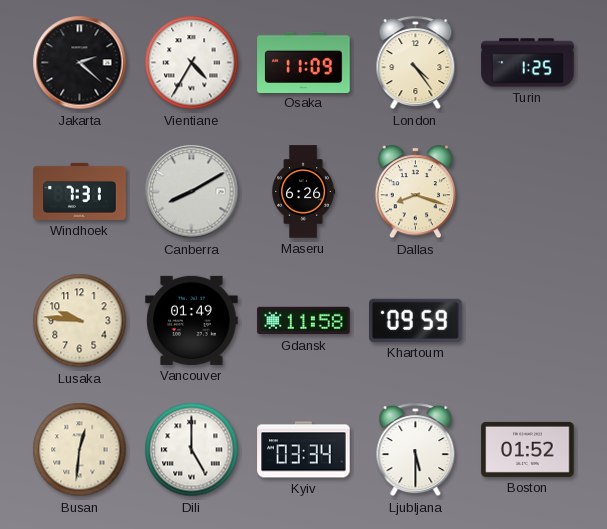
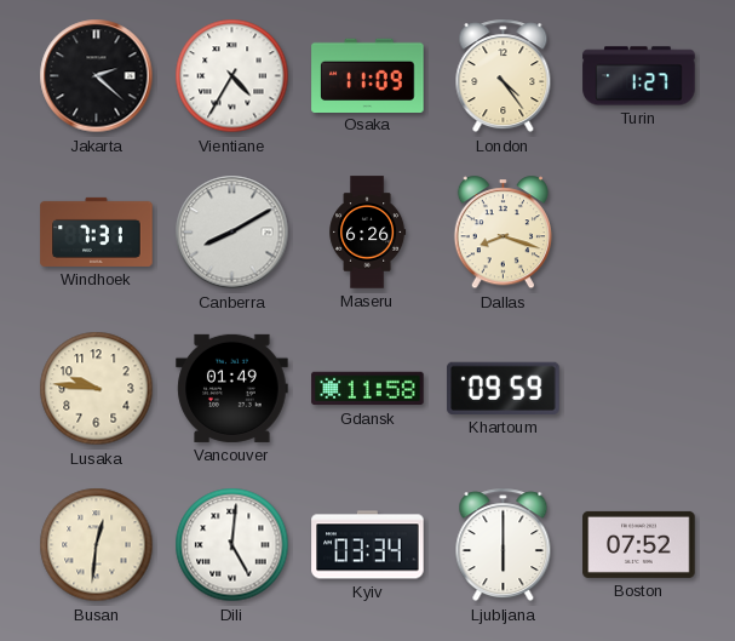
Turin: 1:25 -> 1:27 (639, 76)
Dili: 5:00 -> 5:01 (232, 545)
Ljubljana: 5:30 -> 6:00 (504, 545)
Boston: 01:52 -> 07:52 (639, 544)
